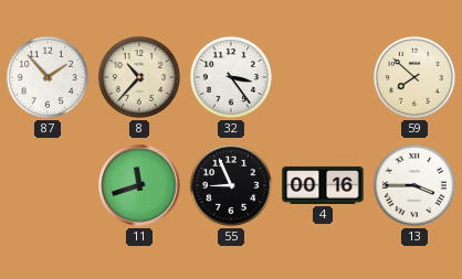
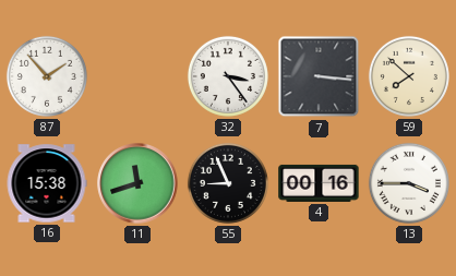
8: 10:37 -> none (139, 77)
7: none -> 3:16 (319, 76)
16: none -> 15:38 (47, 183)
